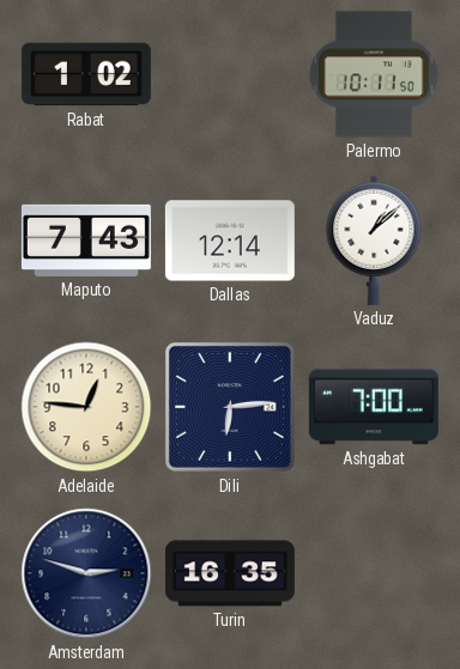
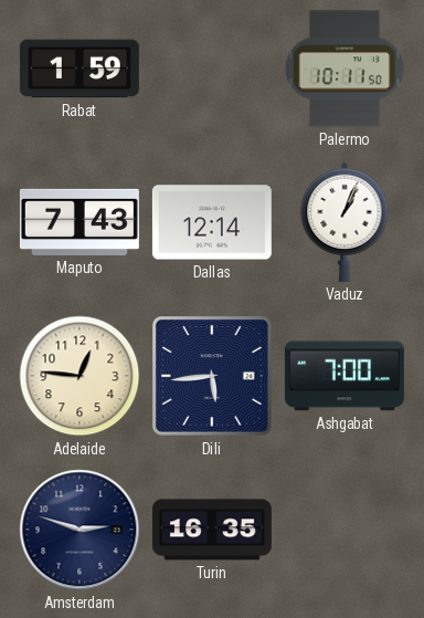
Rabat: 1:02 -> 1:59 (79, 69)
Vaduz: 1:08 -> 1:04 (344, 222)
Dili: 6:14 -> 5:44 (212, 376)
